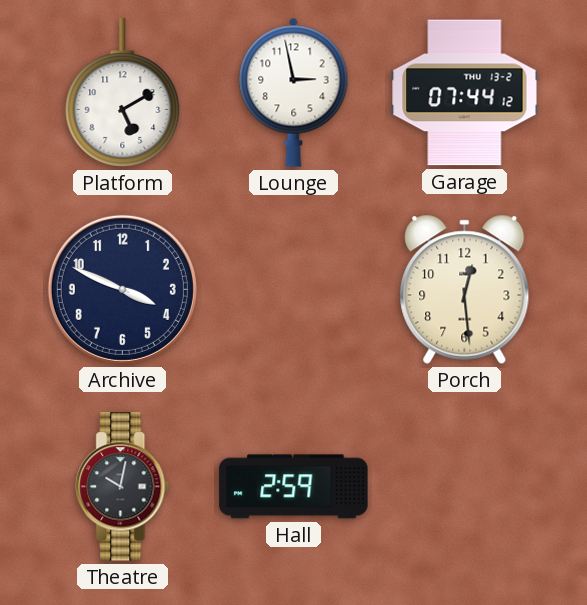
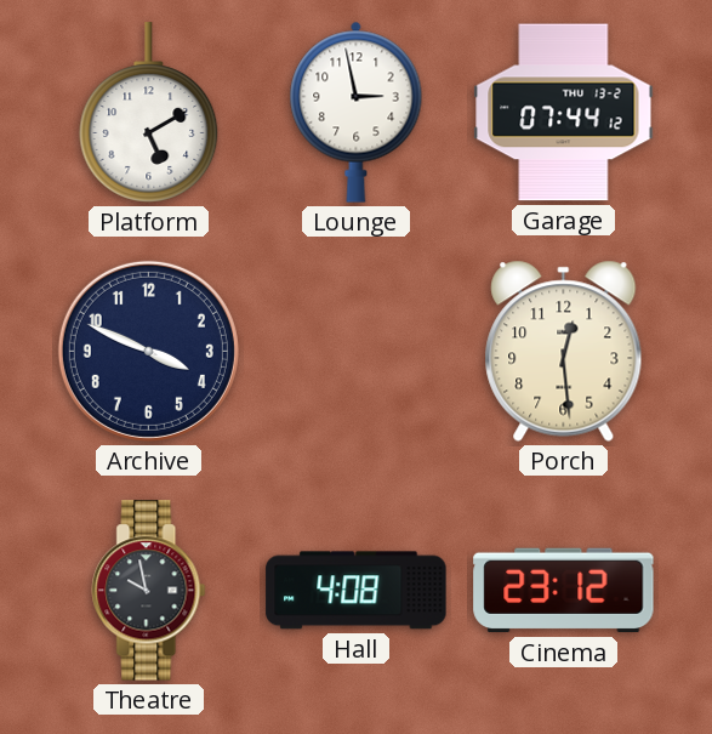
Theatre: 10:02 -> 9:58 (149, 591)
Hall: 2:59 -> 4:08 (357, 591)
Cinema: none -> 23:12 (564, 591)
